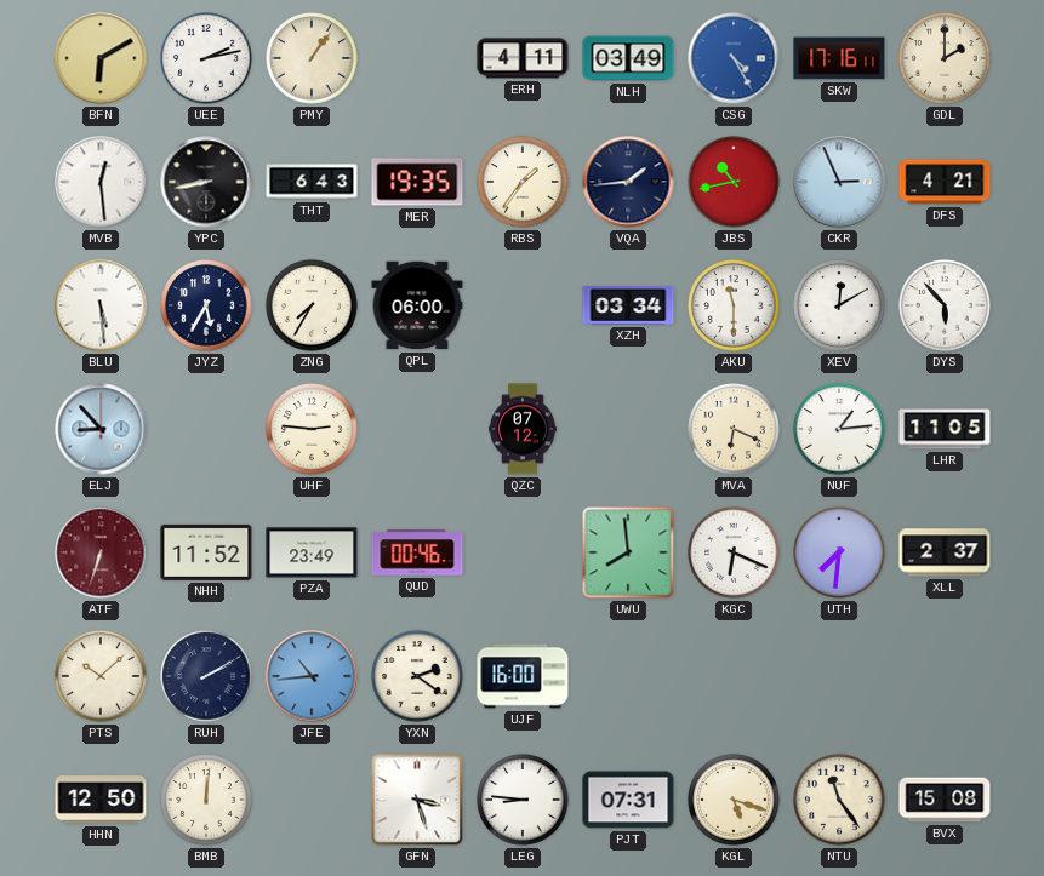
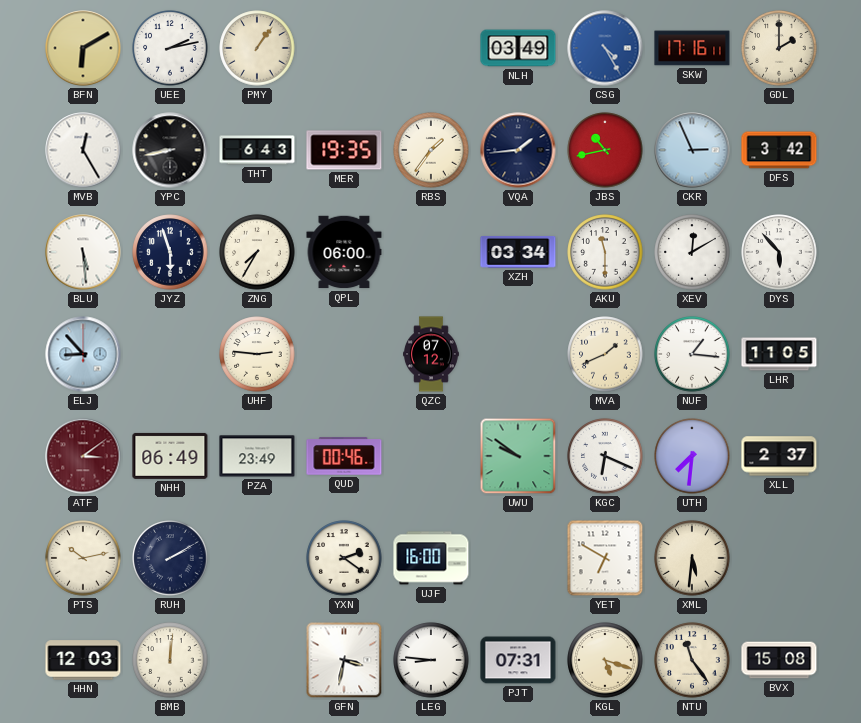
ERH: 4:11 -> none (523, 58)
MVB: 12:29 -> 12:25 (83, 150)
DFS: 4:21 -> 3:42 (779, 150)
JYZ: 5:35 -> 5:57 (170, 252)
MVA: 6:19 -> 1:41 (605, 354)
NUF: 1:14 -> 1:16 (692, 354)
ATF: 6:33 -> 3:09 (83, 456)
NHH: 11:52 -> 06:49 (170, 456)
UWU: 7:59 -> 9:51 (518, 456)
PTS: 10:08 -> 10:13 (83, 558)
JFE: 10:44 -> none (312, 676)
YET: none -> 6:50 (605, 558)
XML: none -> 5:31 (692, 558)
HHN: 12:50 -> 12:03 (83, 660)
GFN: 3:27 -> 3:32 (344, 660)
